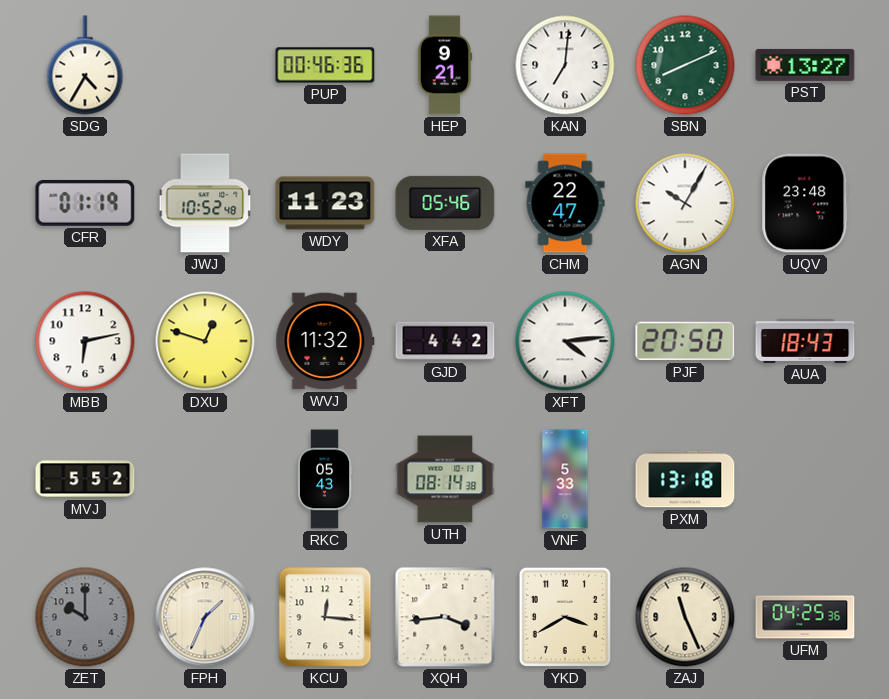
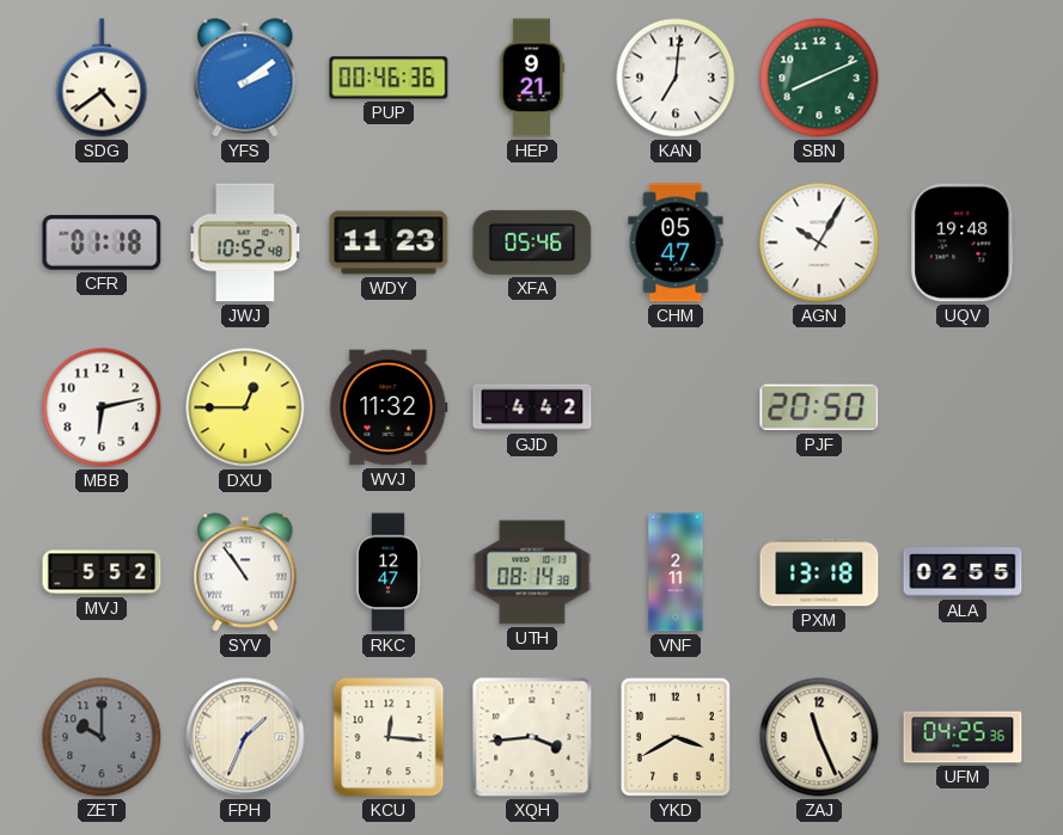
SDG: 4:35 -> 4:39 (102, 78)
YFS: none -> 2:09 (245, 78)
PST: 13:27 -> none (805, 65)
CFR: 01:19 -> 01:18 (102, 242)
CHM: 22:47 -> 05:47 (676, 242)
UQV: 23:48 -> 19:48 (963, 242)
DXU: 12:48 -> 12:45 (245, 407)
XFT: 4:14 -> none (565, 341)
AUA: 18:43 -> none (805, 341)
SYV: none -> 10:54 (245, 572)
RKC: 05:43 -> 12:47 (389, 572)
VNF: 5:33 -> 2:11 (676, 572)
ALA: none -> 02:55 (963, 573)
